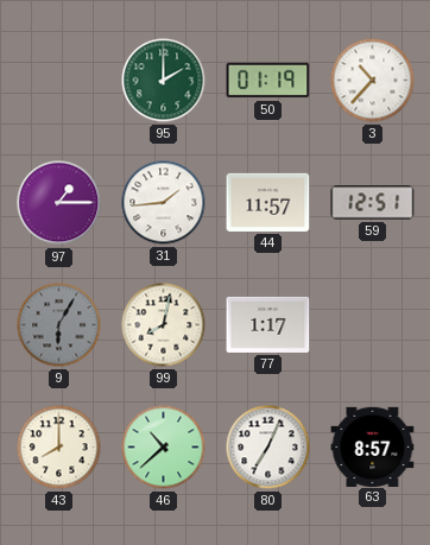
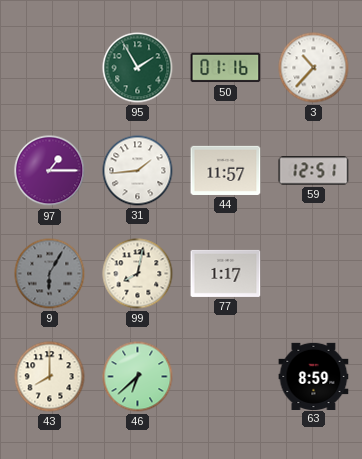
95: 2:00 -> 1:55 (138, 68)
50: 01:19 -> 01:16 (226, 68)
46: 10:38 -> 6:38 (138, 377)
80: 7:04 -> none (268, 448)
63: 8:57 -> 8:59 (314, 376)
